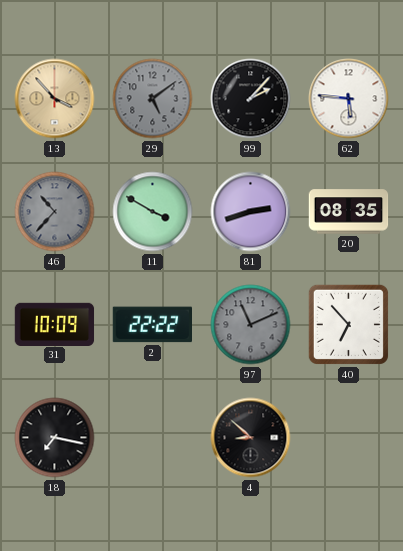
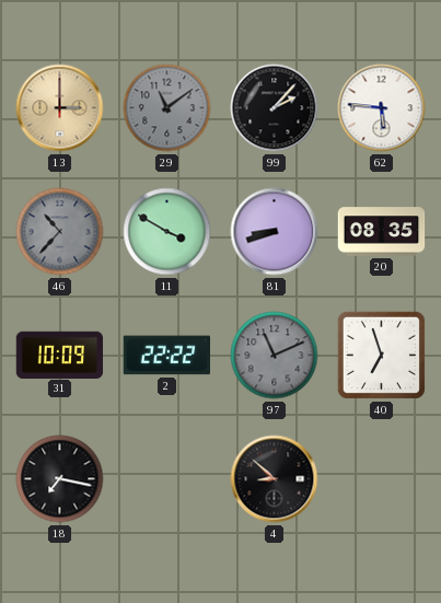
13: 3:53 -> 3:00 (60, 108)
29: 5:09 -> 11:09 (167, 108)
81: 2:42 -> 8:42 (275, 232)
40: 6:53 -> 6:57 (381, 355)
